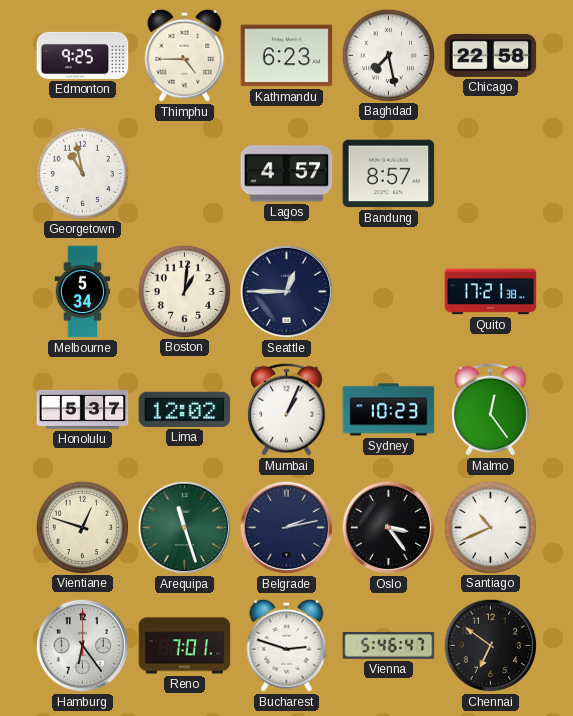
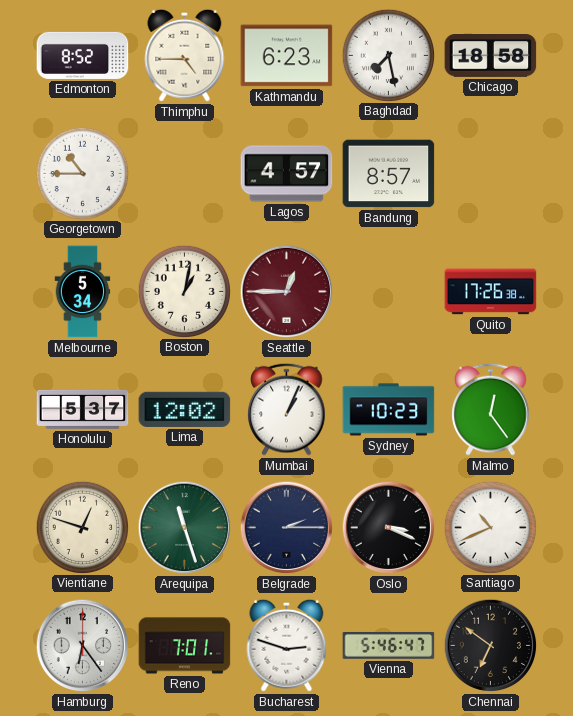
Edmonton: 9:25 -> 8:52 (83, 55)
Chicago: 22:58 -> 18:58 (491, 56)
Georgetown: 10:58 -> 10:45 (82, 173)
Boston: 1:01 -> 1:02 (184, 291)
Seattle dial: navy -> burgundy (287, 292)
Quito: 17:21 -> 17:26 (491, 292)
Belgrade: 2:13 -> 2:15 (287, 528)
Oslo: 3:24 -> 3:19 (389, 528)
